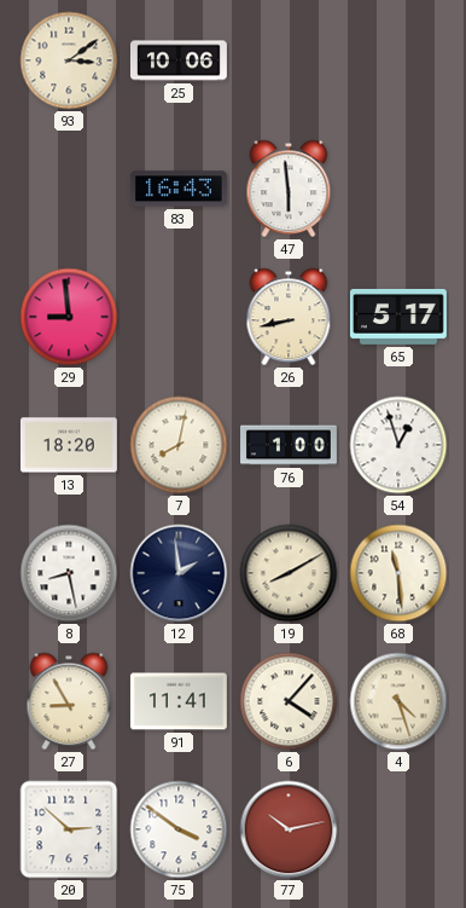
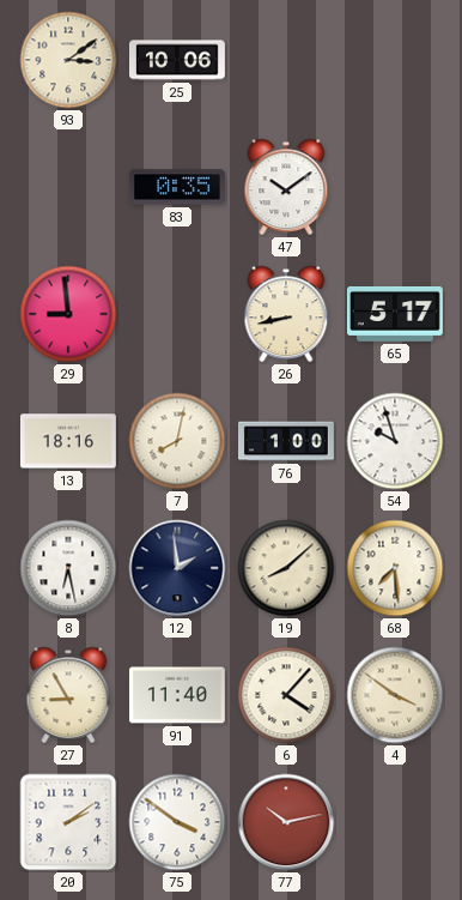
83: 16:43 -> 0:35 (177, 187)
47: 5:59 -> 10:09 (286, 187)
13: 18:20 -> 18:16 (68, 441)
54: 12:57 -> 9:57 (395, 441)
8: 8:28 -> 6:28 (68, 568)
19: 8:10 -> 8:08 (286, 568)
68: 11:29 -> 7:29 (395, 568)
91: 11:41 -> 11:40 (177, 695)
4: 4:27 -> 3:51 (395, 695)
20: 2:52 -> 2:09 (68, 822)
